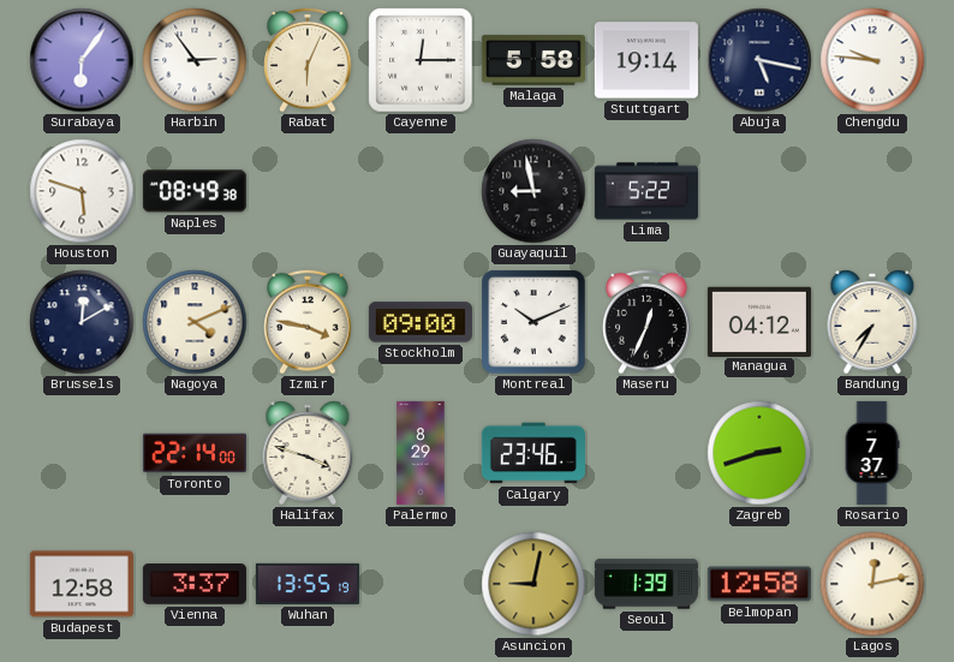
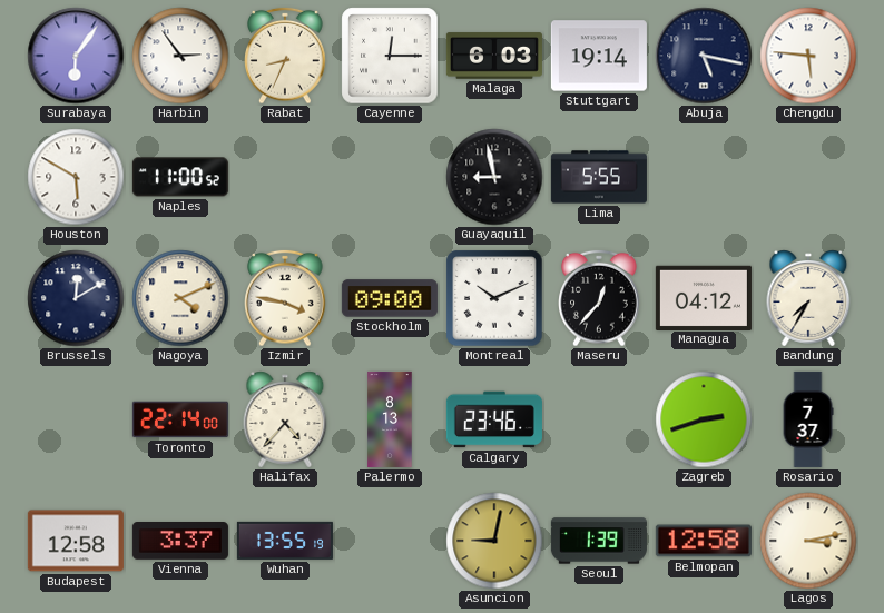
Rabat: 6:04 -> 8:34 (285, 56)
Malaga: 5:58 -> 6:03 (494, 56)
Chengdu: 9:46 -> 5:46 (808, 56)
Houston: 5:48 -> 5:50 (76, 177)
Naples: 08:49 -> 11:00 (180, 177)
Lima: 5:22 -> 5:55 (599, 177)
Maseru: 12:34 -> 12:37 (599, 298)
Halifax: 3:48 -> 4:37 (285, 419)
Palermo: 8:29 -> 8:13 (390, 419)
Lagos: 12:13 -> 3:13 (808, 541)
